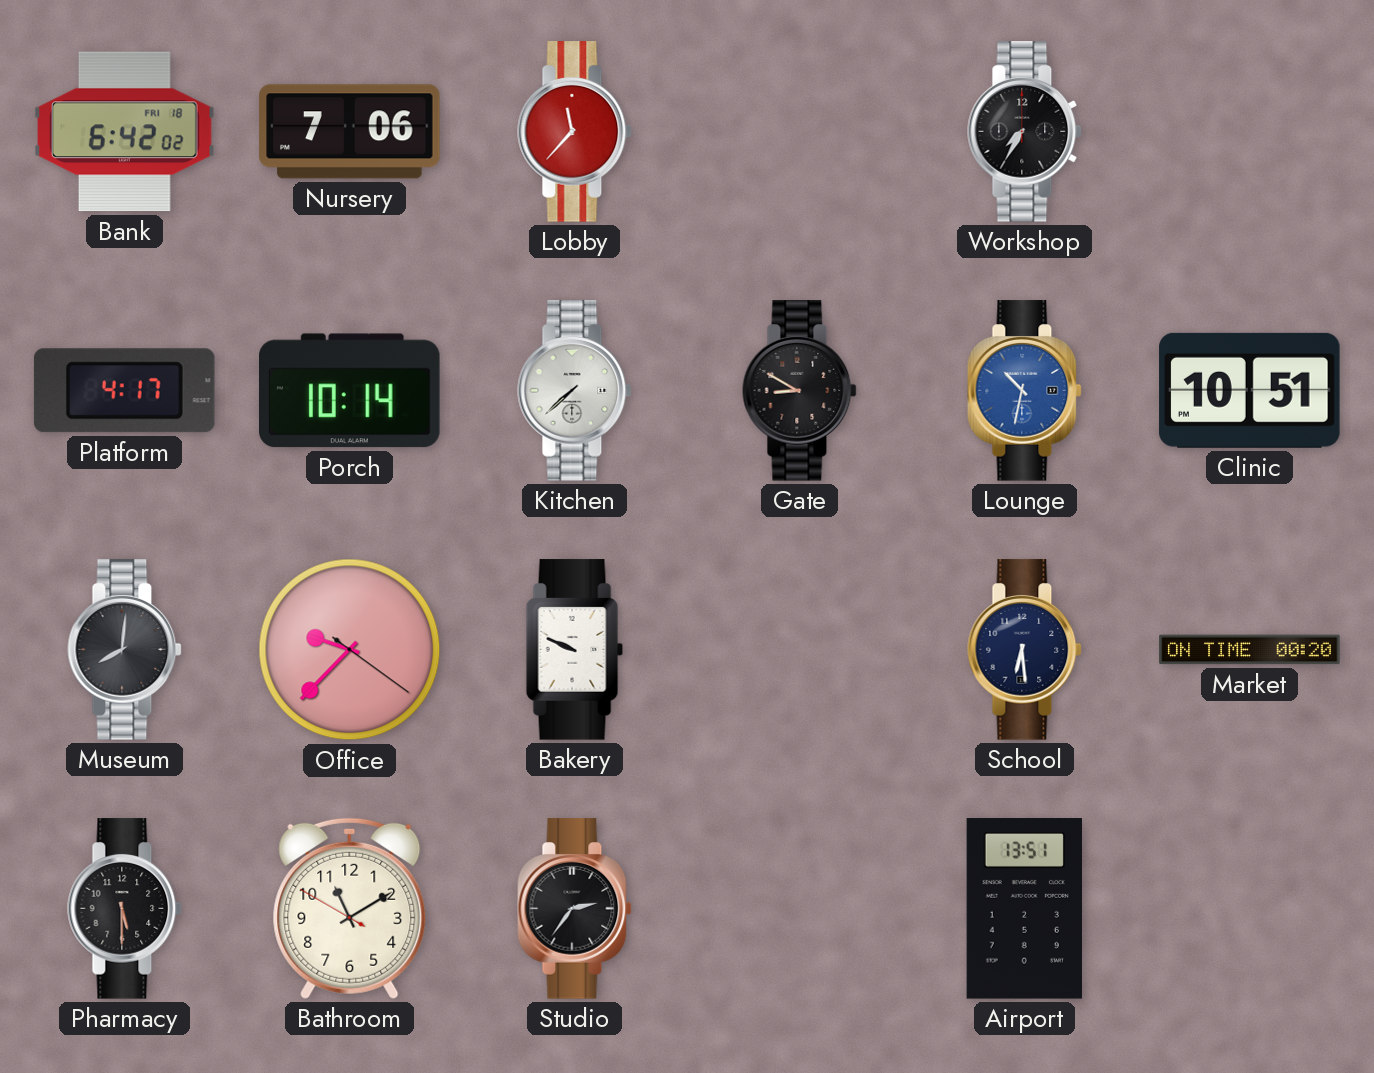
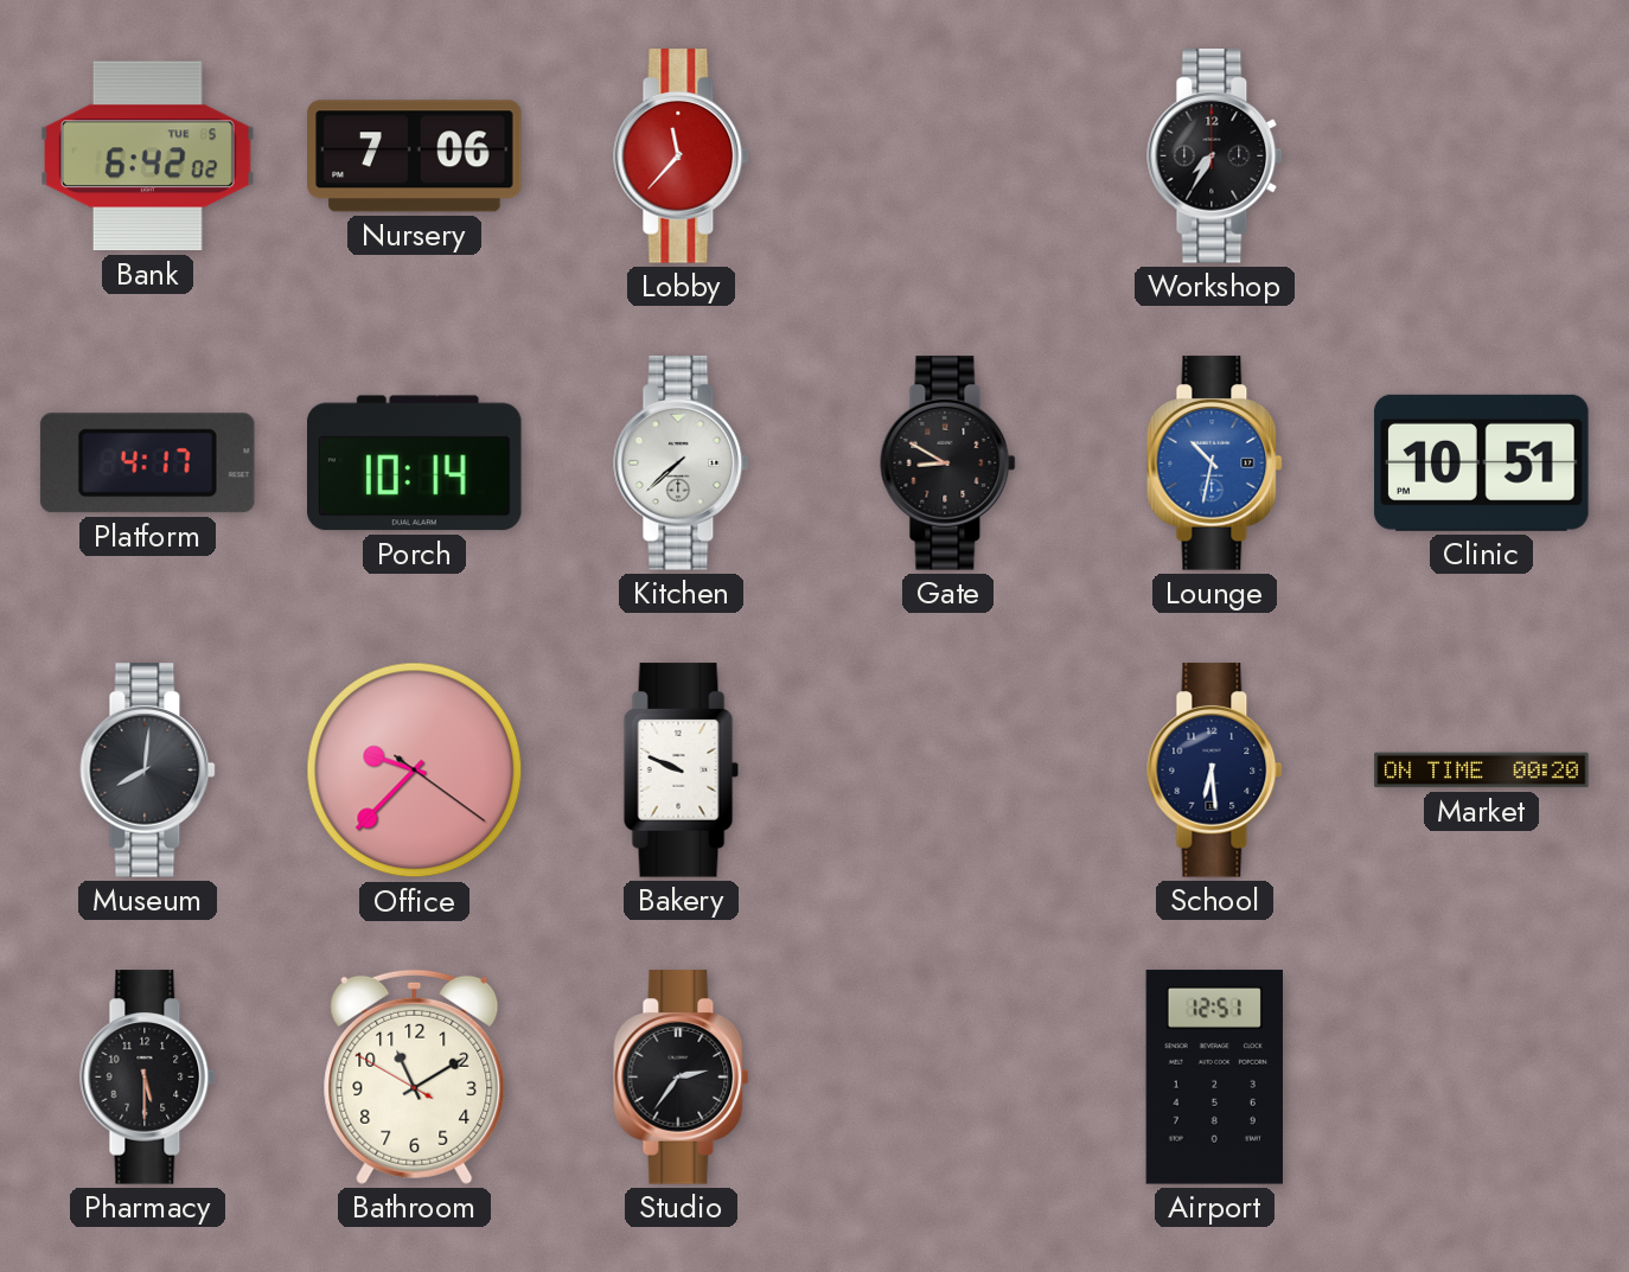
Bank date: FRI 18 -> TUE 5 (148, 156)
Airport: 13:51 -> 12:51 (1214, 1078)
